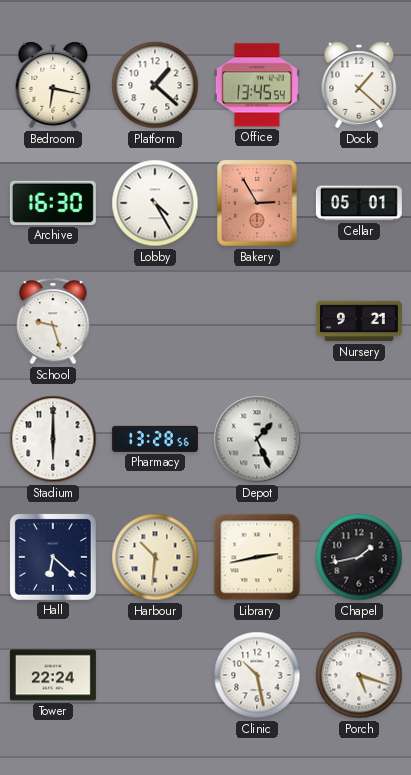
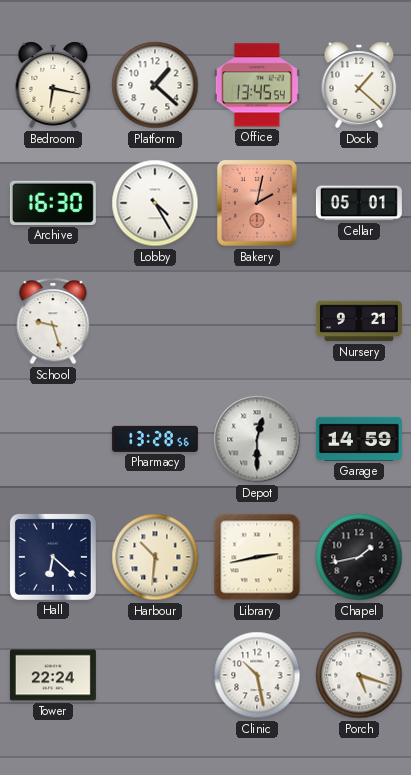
Bakery: 2:55 -> 2:02 (257, 203)
Stadium: 6:00 -> none (53, 439)
Depot: 1:26 -> 12:30 (257, 439)
Garage: none -> 14:59 (359, 439)
